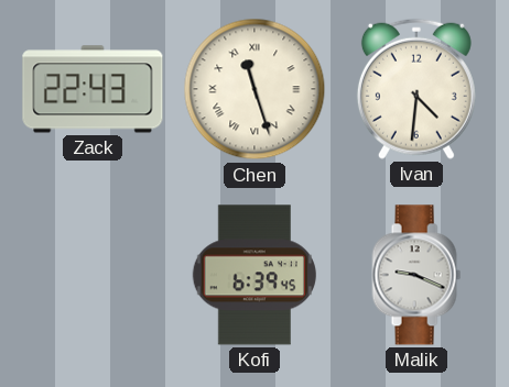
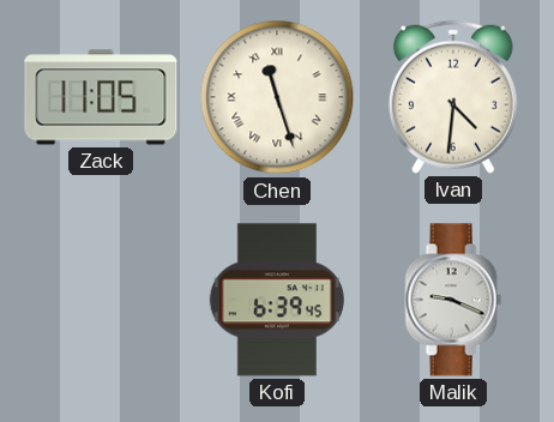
Zack: 22:43 -> 11:05 (101, 97)
